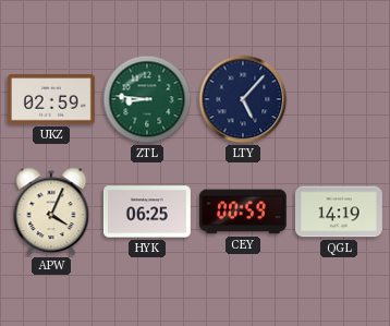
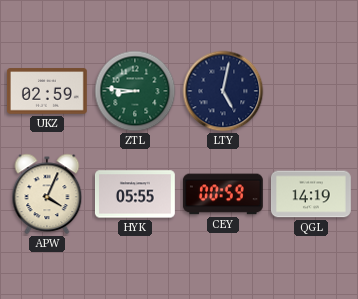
LTY: 5:07 -> 5:02 (223, 91)
HYK: 06:25 -> 05:55 (135, 194)
